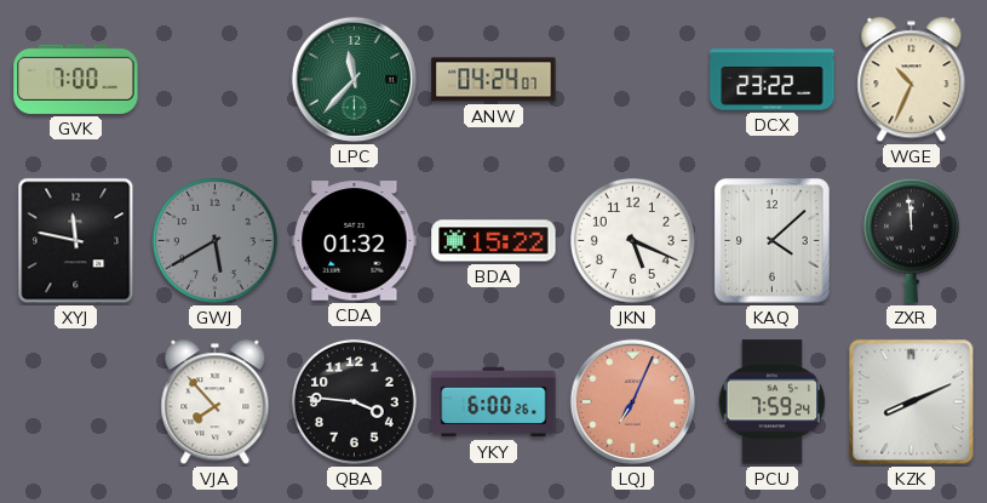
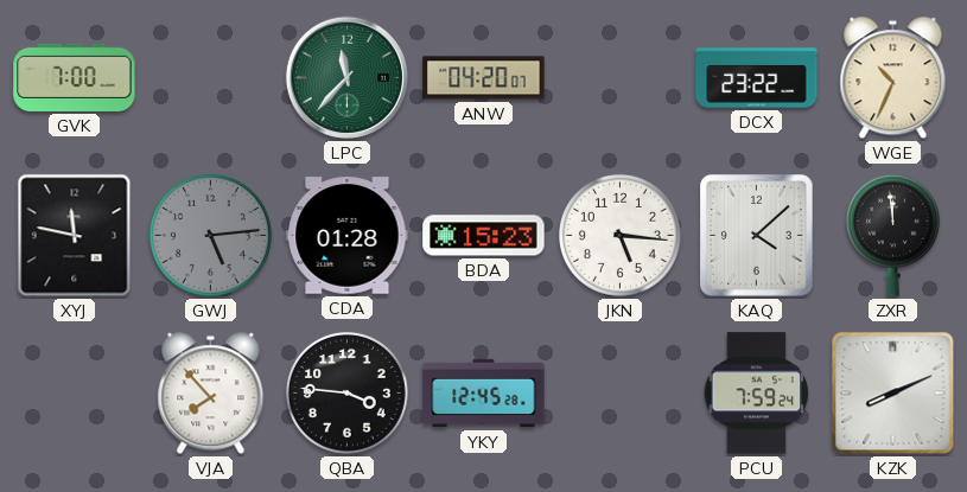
ANW: 04:24 -> 04:20 (484, 78)
GWJ: 5:40 -> 5:14 (210, 235)
CDA: 01:32 -> 01:28 (348, 236)
BDA: 15:22 -> 15:23 (484, 236)
JKN: 5:19 -> 5:16 (619, 235)
YKY: 6:00 -> 12:45 (484, 394)
LQJ: 7:04 -> none (632, 401)
